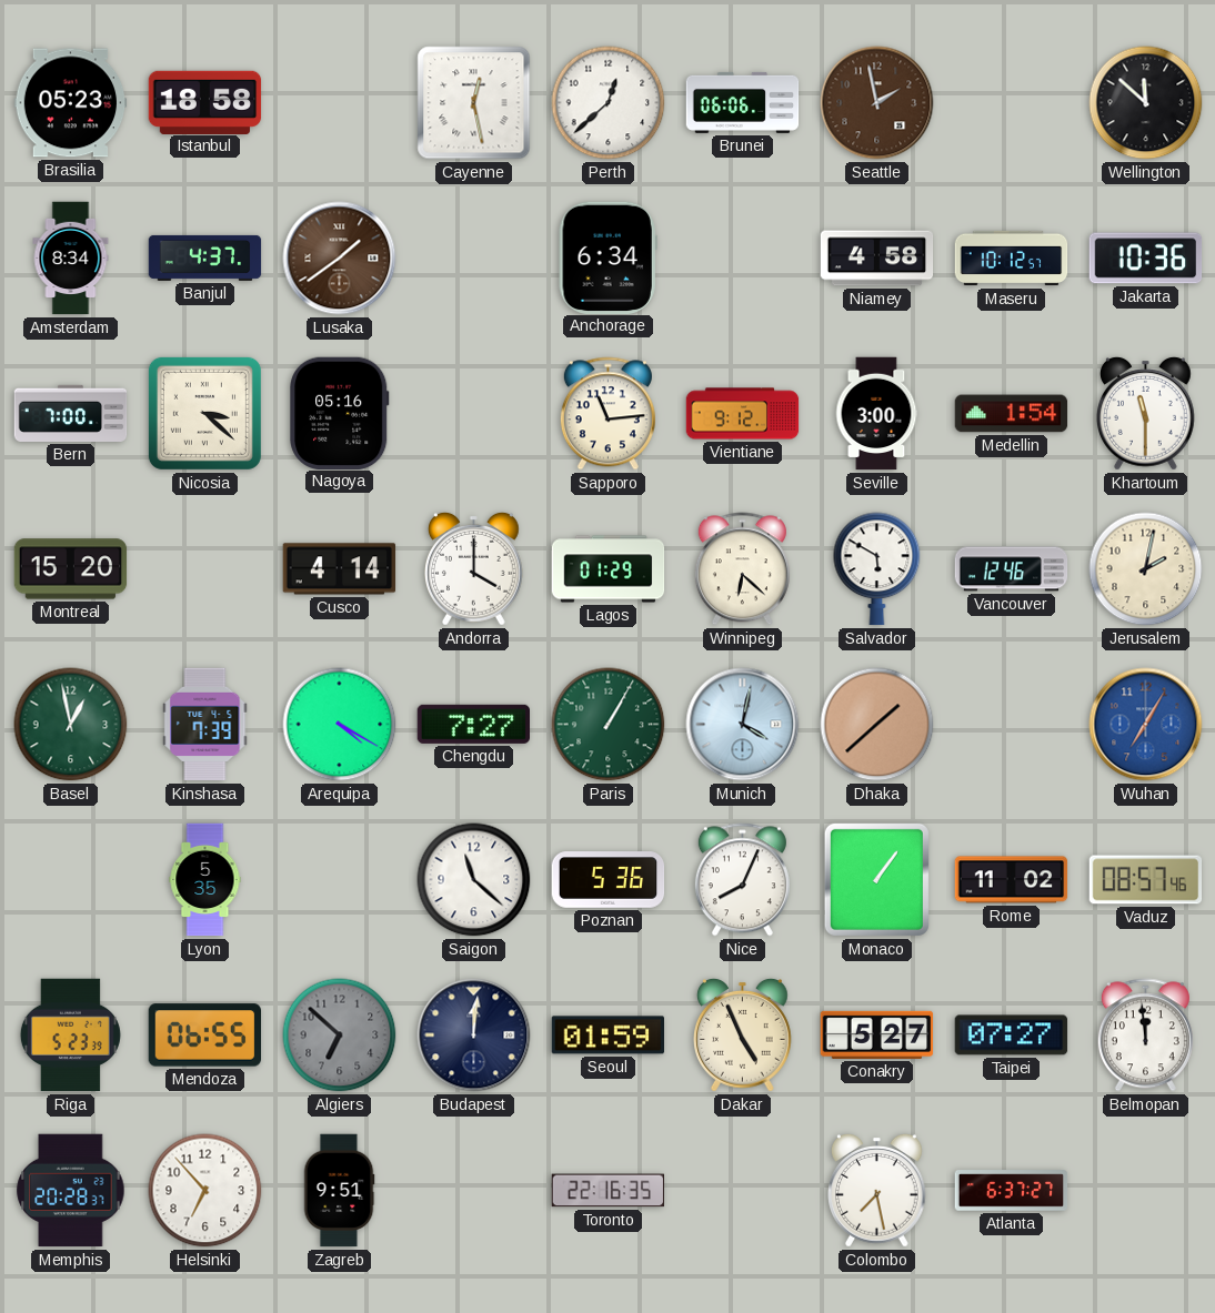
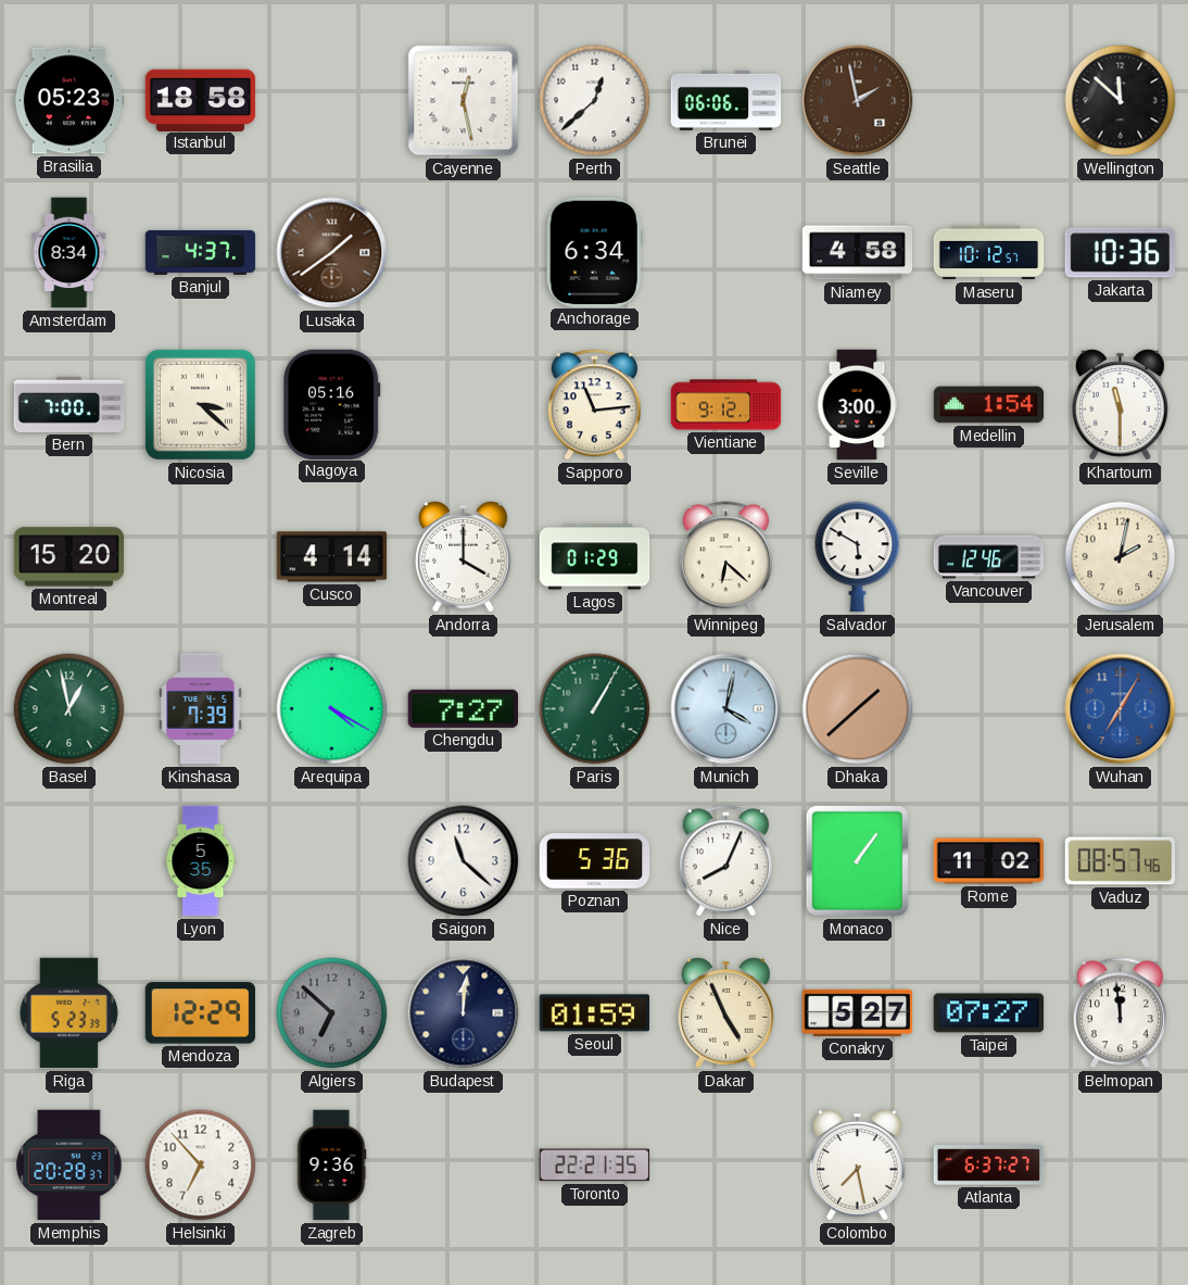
Mendoza: 06:55 -> 12:29 (200, 1013)
Zagreb: 9:51 -> 9:36 (331, 1166)
Toronto: 22:16 -> 22:21 (594, 1166)
